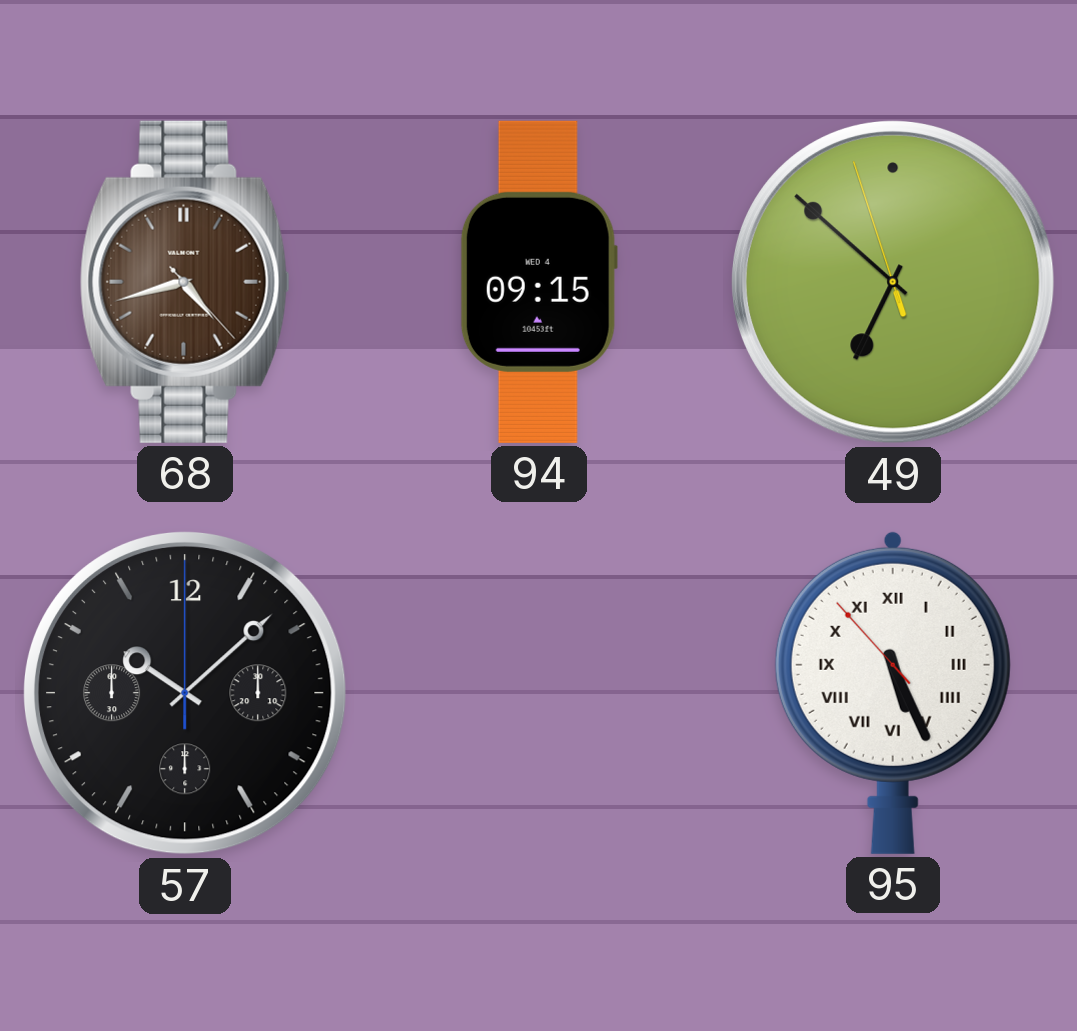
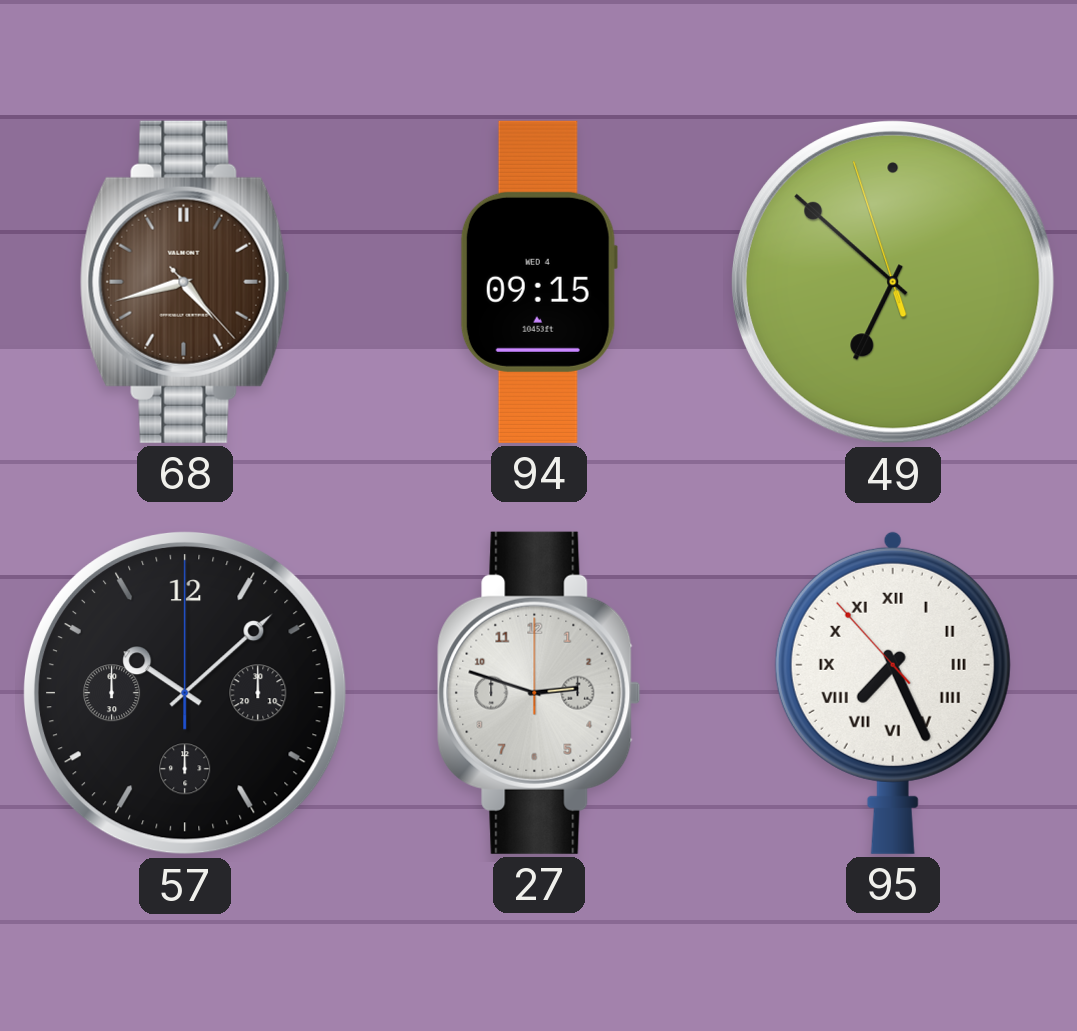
27: none -> 2:48 (539, 693)
95: 5:25 -> 7:25 (893, 692)
